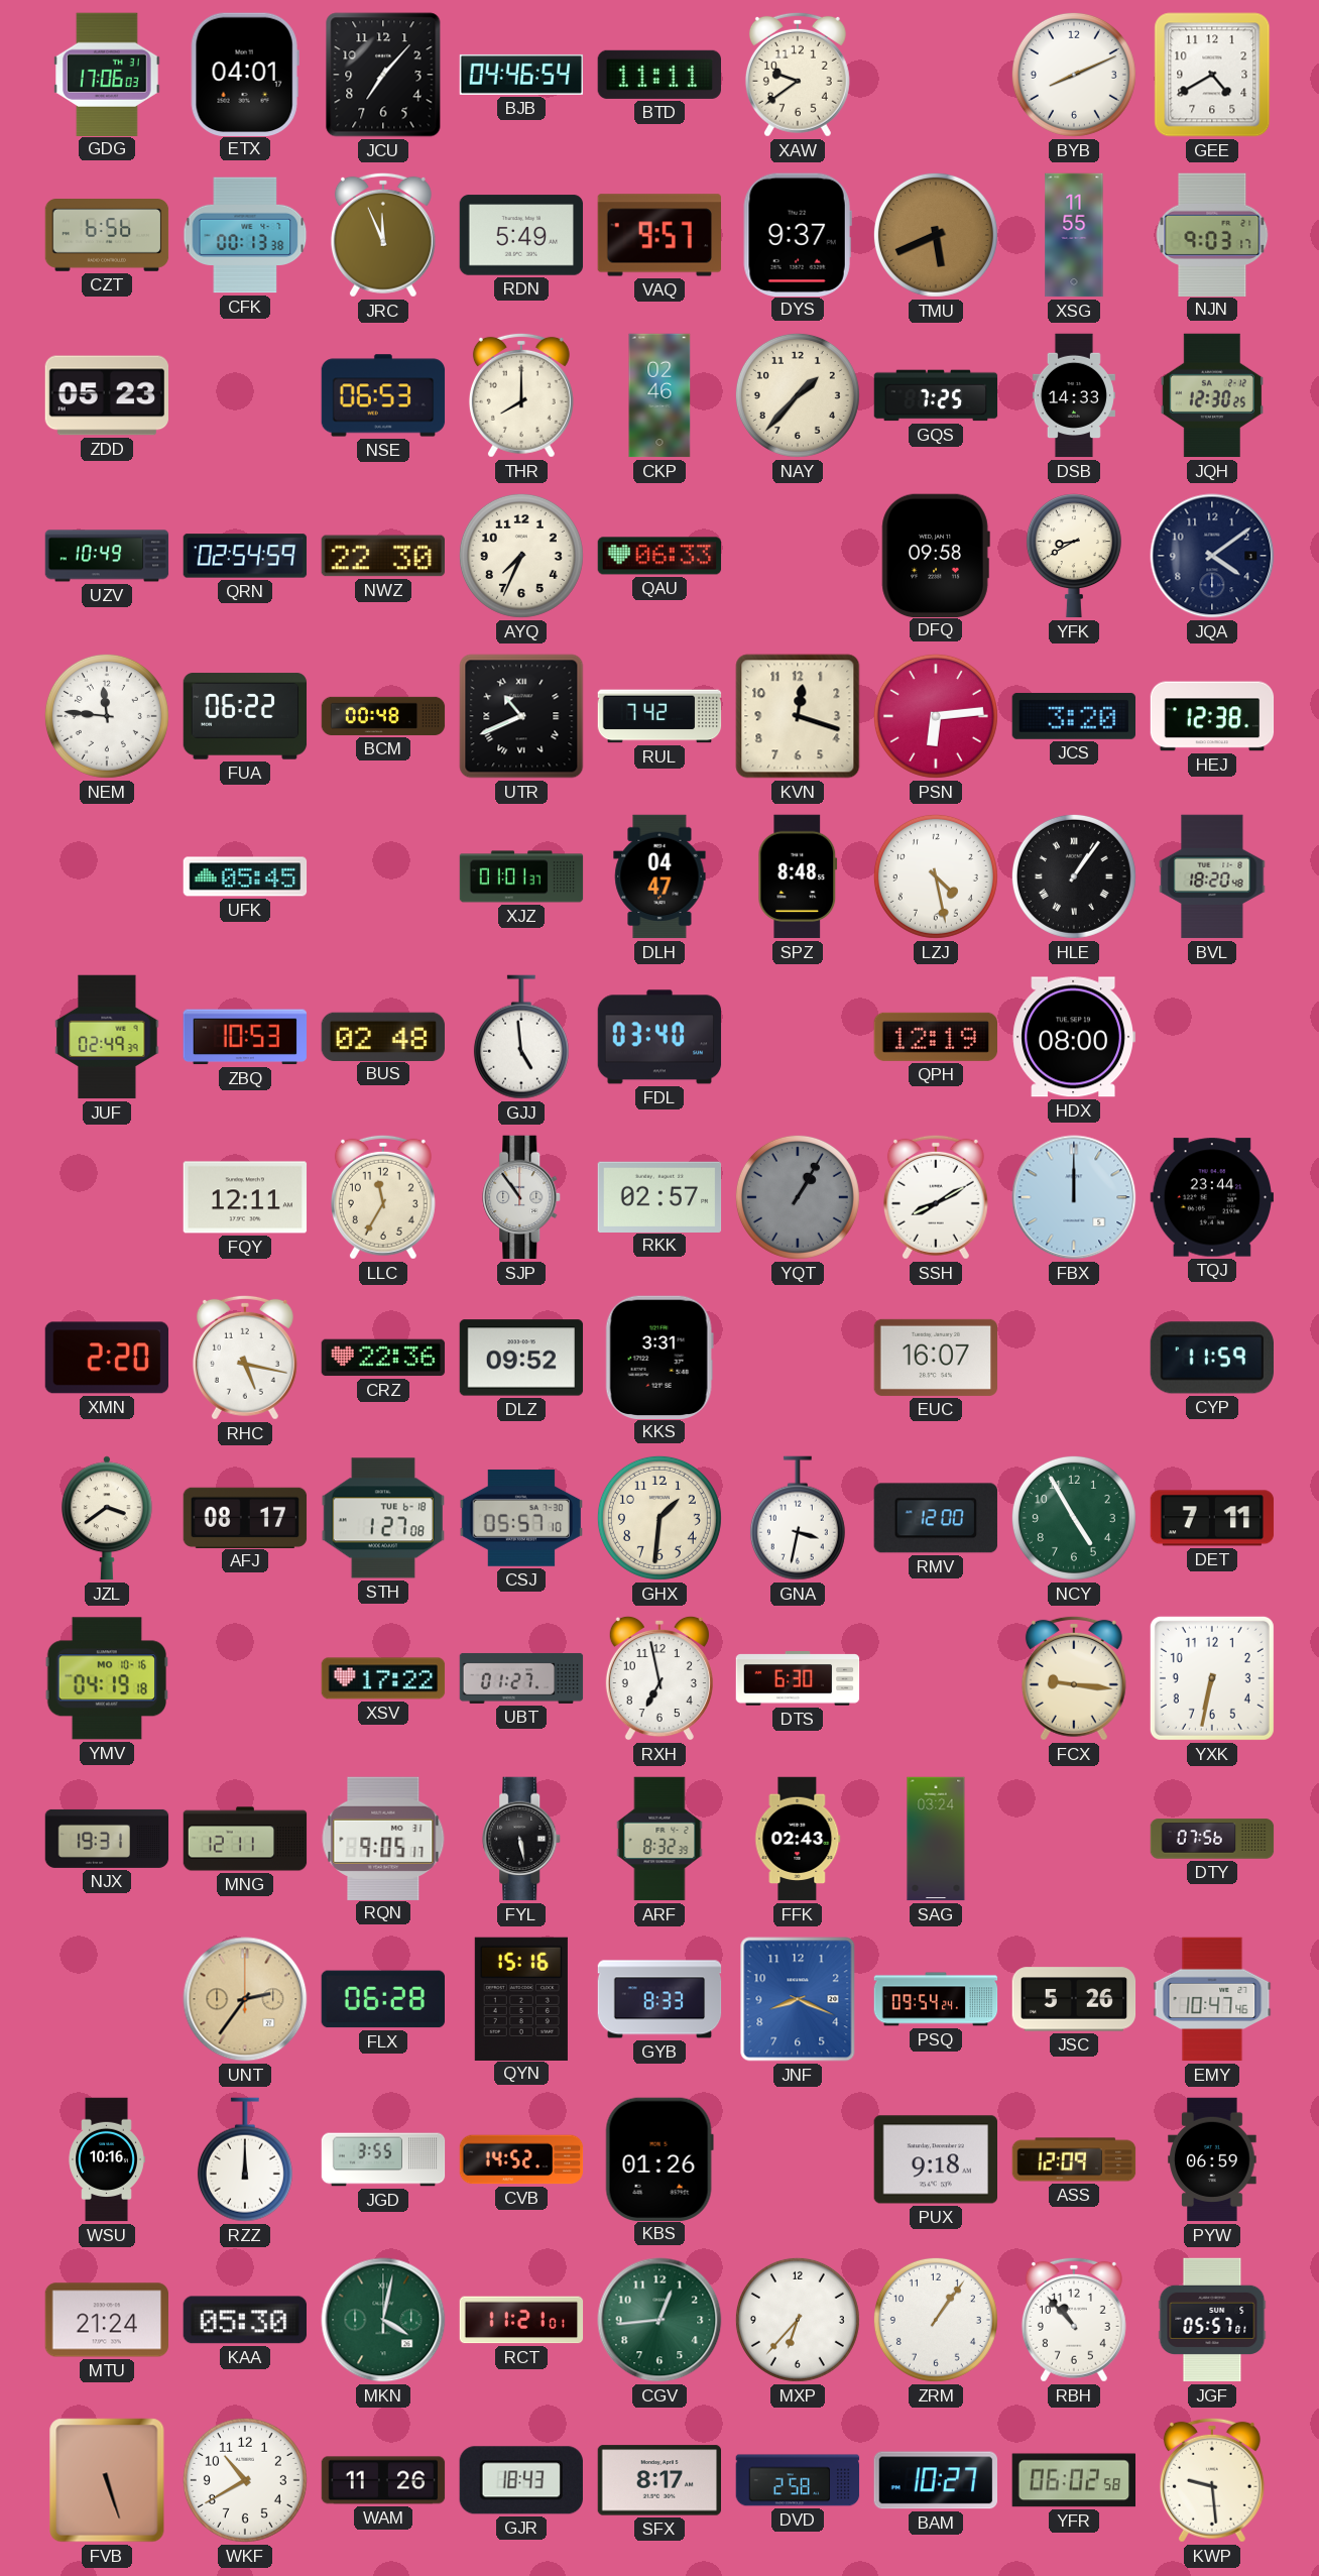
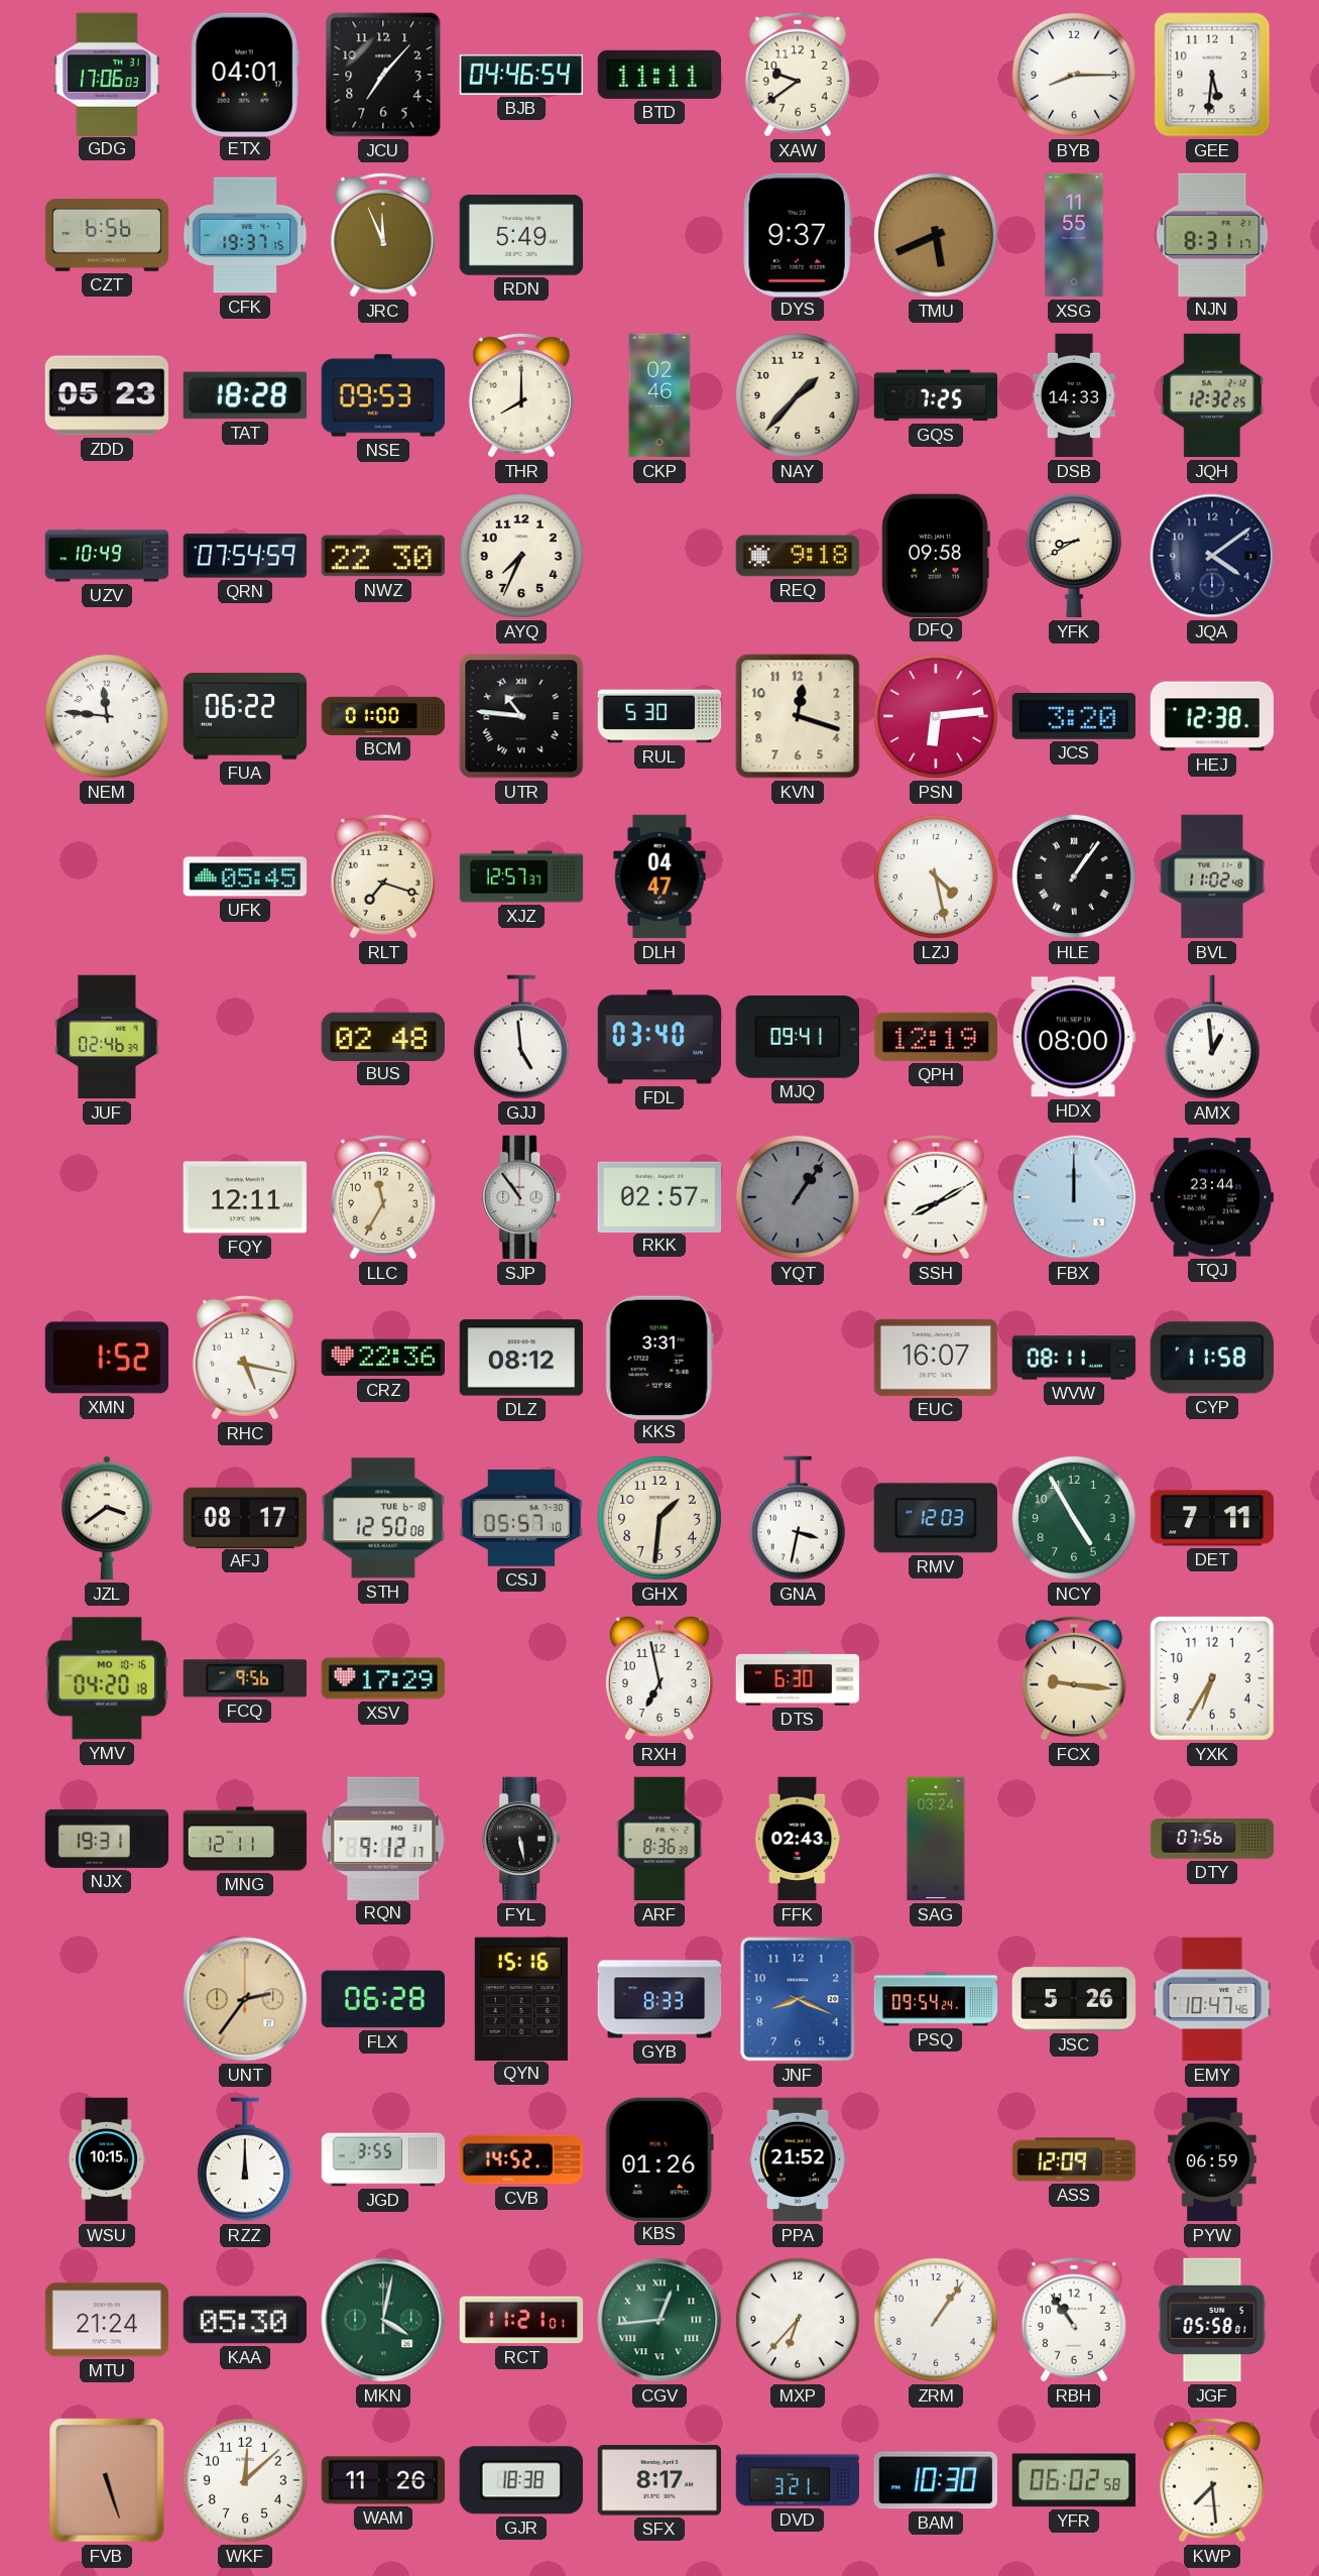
BYB: 8:11 -> 8:15 (1074, 75)
GEE: 4:40 -> 5:31 (1212, 75)
CFK: 00:13 -> 19:37 (245, 235)
VAQ: 9:57 -> none (658, 235)
NJN: 9:03 -> 8:31 (1212, 234)
TAT: none -> 18:28 (244, 395)
NSE: 06:53 -> 09:53 (383, 395)
JQH: 12:30 -> 12:32 (1212, 395)
QRN: 02:54 -> 07:54 (245, 556)
QAU: 06:33 -> none (659, 556)
REQ: none -> 9:18 (798, 556)
BCM: 00:48 -> 01:00 (383, 716)
UTR: 10:41 -> 10:46 (521, 716)
RUL: 7:42 -> 5:30 (659, 716)
RLT: none -> 7:18 (383, 876)
XJZ: 01:01 -> 12:57 (521, 876)
SPZ: 8:48 -> none (798, 876)
BVL: 18:20 -> 11:02 (1212, 876)
JUF: 02:49 -> 02:46 (107, 1037)
ZBQ: 10:53 -> none (244, 1037)
MJQ: none -> 09:41 (797, 1037)
AMX: none -> 12:59 (1212, 1037)
YQT: 1:05 -> 1:06 (798, 1197)
XMN: 2:20 -> 1:52 (107, 1358)
DLZ: 09:52 -> 08:12 (521, 1358)
WVW: none -> 08:11 (1074, 1358)
CYP: 11:59 -> 11:58 (1211, 1358)
STH: 1:27 -> 12:50 (382, 1518)
RMV: 12:00 -> 12:03 (936, 1518)
YMV: 04:19 -> 04:20 (106, 1678)
FCQ: none -> 9:56 (244, 1678)
XSV: 17:22 -> 17:29 (383, 1678)
UBT: 01:27 -> none (521, 1678)
YXK: 6:32 -> 6:35 (1212, 1678)
RQN: 9:05 -> 9:12 (383, 1838)
ARF: 8:32 -> 8:36 (659, 1839)
WSU: 10:16 -> 10:15 (107, 2159)
PPA: none -> 21:52 (798, 2159)
PUX: 9:18 -> none (935, 2159)
CGV numerals: Arabic -> Roman (659, 2320)
RBH: 10:53 -> 10:54 (1074, 2320)
JGF: 05:57 -> 05:58 (1212, 2320)
WKF: 10:40 -> 12:08 (245, 2480)
GJR: 18:43 -> 18:38 (521, 2480)
DVD: 2:58 -> 3:21 (798, 2480)
BAM: 10:27 -> 10:30 (935, 2480)
KWP: 9:29 -> 7:29 (1212, 2480)
